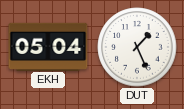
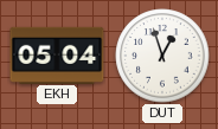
DUT: 1:26 -> 12:57 (162, 56)
